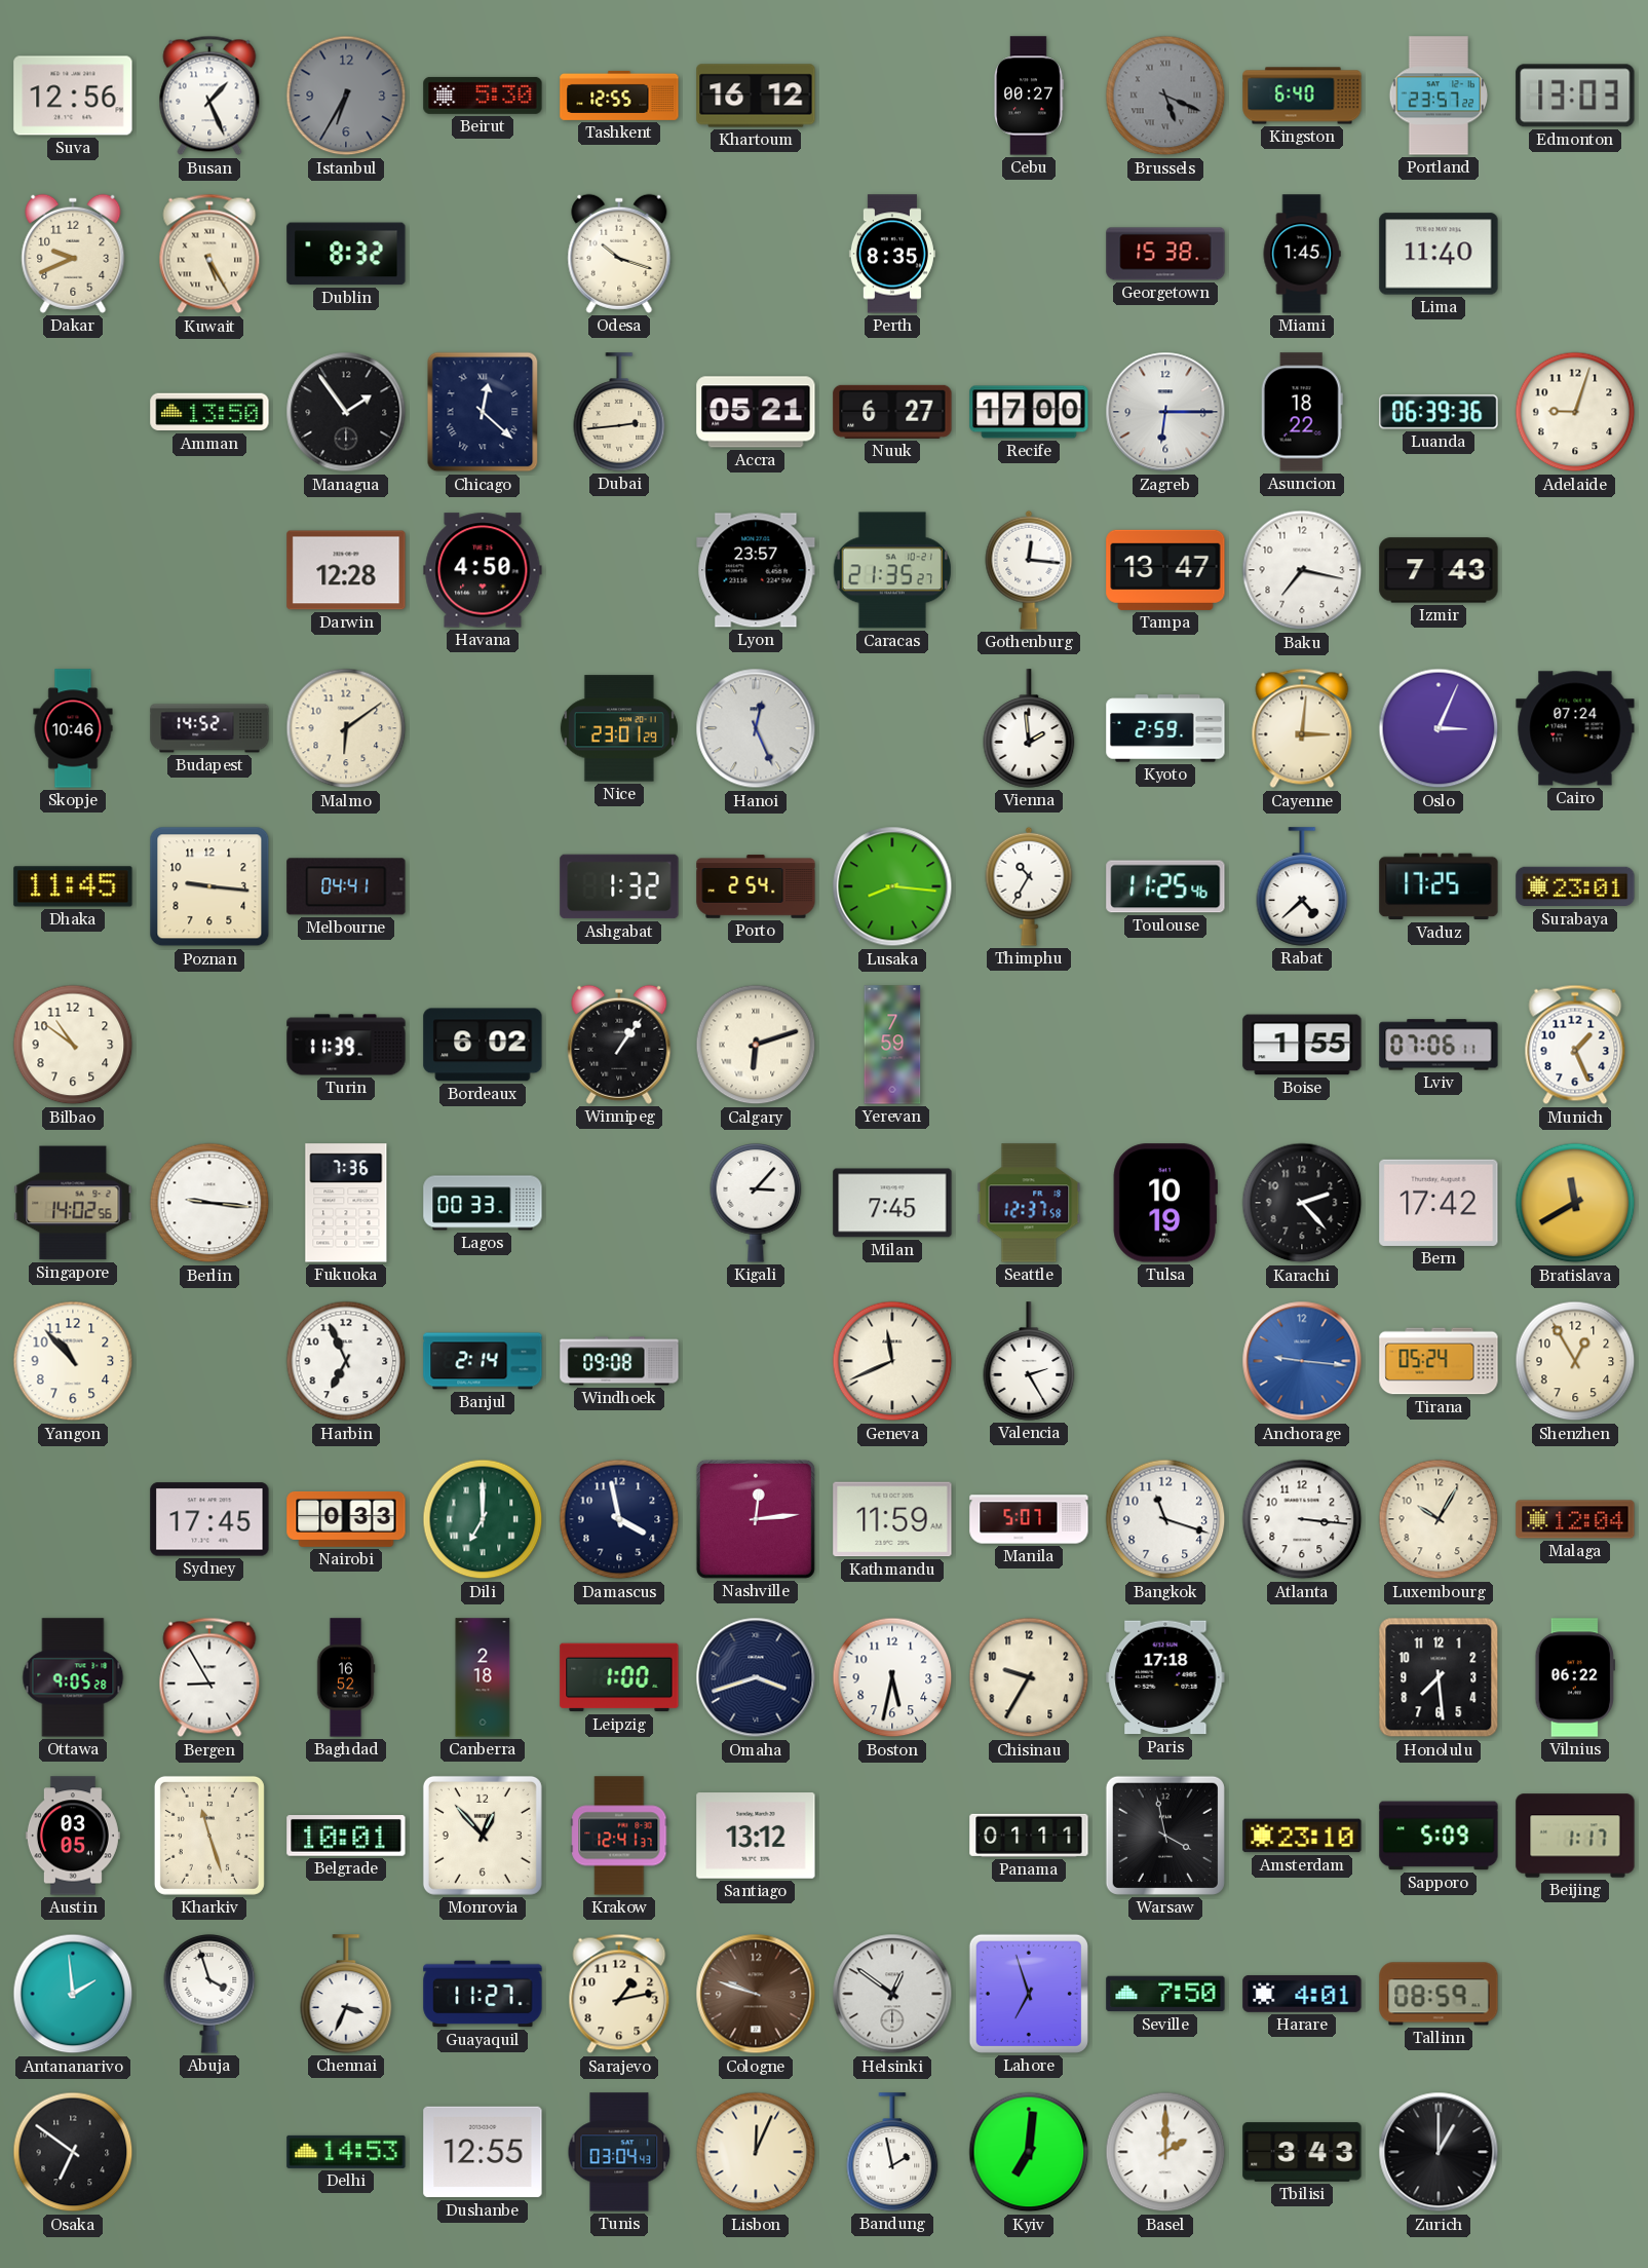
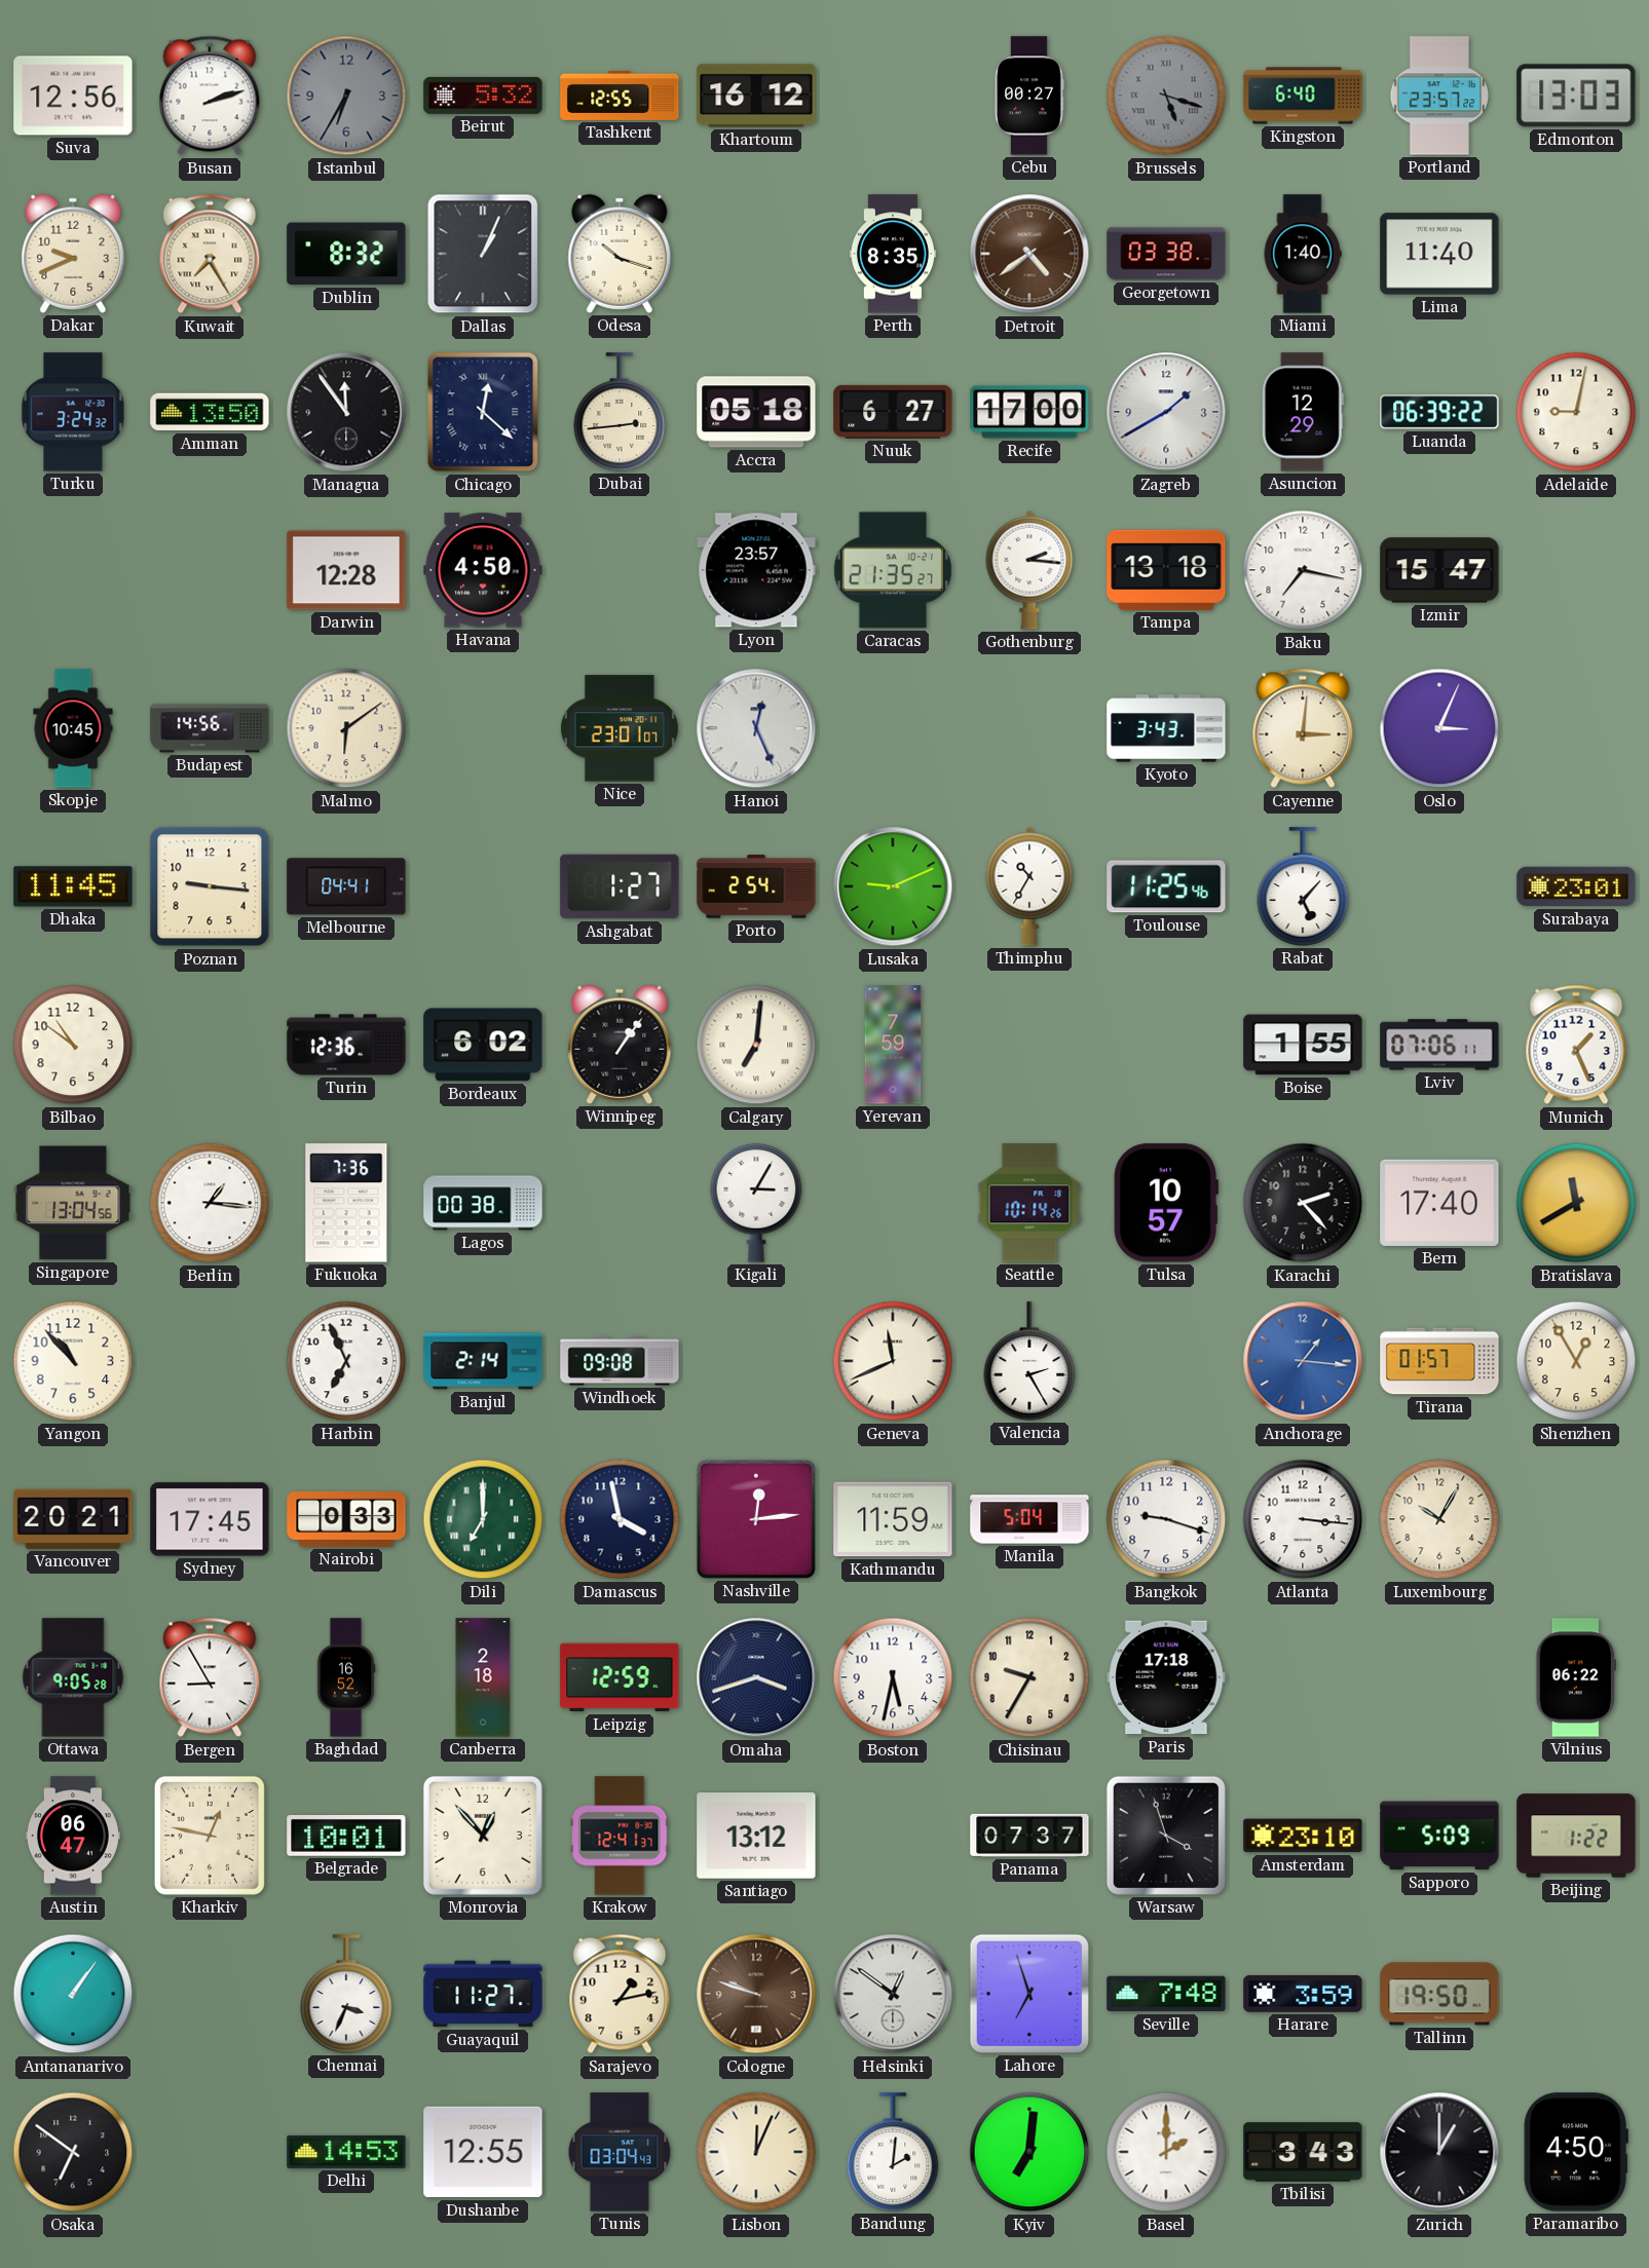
Busan: 1:26 -> 2:12 (210, 96)
Beirut: 5:30 -> 5:32 (483, 96)
Brussels: 5:19 -> 5:18 (1166, 96)
Kuwait: 5:25 -> 7:25 (210, 254)
Dallas: none -> 1:04 (483, 254)
Detroit: none -> 4:39 (1029, 254)
Georgetown: 15:38 -> 03:38 (1166, 254)
Miami: 1:45 -> 1:40 (1303, 254)
Turku: none -> 3:24 (73, 412)
Managua: 1:54 -> 11:54 (346, 412)
Accra: 05:21 -> 05:18 (756, 412)
Zagreb: 6:15 -> 1:40 (1166, 412)
Asuncion: 18:22 -> 12:29 (1303, 412)
Luanda: 06:39:36 -> 06:39:22 (1439, 412)
Adelaide: 9:03 -> 9:02 (1576, 412)
Gothenburg: 12:16 -> 2:16 (1029, 570)
Tampa: 13:47 -> 13:18 (1166, 570)
Izmir: 7:43 -> 15:47 (1439, 570)
Skopje: 10:46 -> 10:45 (73, 728)
Budapest: 14:52 -> 14:56 (210, 728)
Nice: 23:01:29 -> 23:01:07 (620, 728)
Vienna: 1:59 -> none (1029, 728)
Kyoto: 2:59 -> 3:43 (1166, 728)
Cairo: 07:24 -> none (1575, 728)
Ashgabat: 1:32 -> 1:27 (620, 886)
Lusaka: 8:16 -> 9:11 (893, 886)
Rabat: 4:38 -> 5:07 (1303, 886)
Vaduz: 17:25 -> none (1439, 886)
Turin: 11:39 -> 12:36 (346, 1045)
Calgary: 6:12 -> 7:01 (756, 1045)
Singapore: 14:02 -> 13:04 (73, 1203)
Berlin: 9:16 -> 1:16 (210, 1203)
Lagos: 00:33 -> 00:38 (483, 1203)
Kigali: 3:07 -> 3:05 (756, 1204)
Milan: 7:45 -> none (892, 1203)
Seattle: 12:37 -> 10:14 (1029, 1203)
Tulsa: 10:19 -> 10:57 (1166, 1203)
Bern: 17:42 -> 17:40 (1439, 1203)
Anchorage: 9:16 -> 1:16 (1303, 1361)
Tirana: 05:24 -> 01:57 (1439, 1361)
Vancouver: none -> 20:21 (73, 1519)
Manila: 5:07 -> 5:04 (1029, 1519)
Bangkok: 11:18 -> 9:18 (1166, 1519)
Malaga: 12:04 -> none (1575, 1519)
Leipzig: 1:00 -> 12:59 (620, 1677)
Honolulu: 7:29 -> none (1439, 1677)
Austin: 03:05 -> 06:47 (73, 1836)
Kharkiv: 11:27 -> 12:47 (210, 1836)
Panama: 01:11 -> 07:37 (1029, 1836)
Warsaw: 3:58 -> 3:57 (1166, 1836)
Beijing: 1:17 -> 1:22 (1576, 1836)
Antananarivo: 1:59 -> 1:06 (73, 1994)
Abuja: 3:57 -> none (209, 1995)
Seville: 7:50 -> 7:48 (1166, 1994)
Harare: 4:01 -> 3:59 (1303, 1994)
Tallinn: 08:59 -> 19:50 (1439, 1994)
Bandung: 1:58 -> 2:01 (893, 2152)
Paramaribo: none -> 4:50 (1576, 2152)
